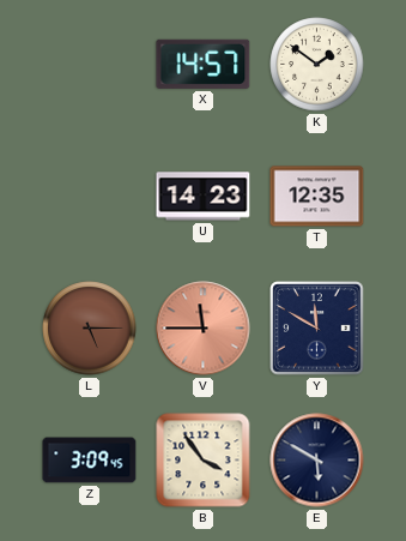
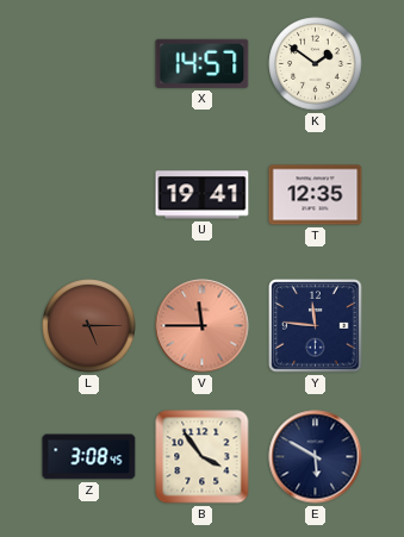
U: 14:23 -> 19:41 (203, 195)
Y: 11:50 -> 11:46 (316, 326)
Z: 3:09 -> 3:08 (89, 457)
